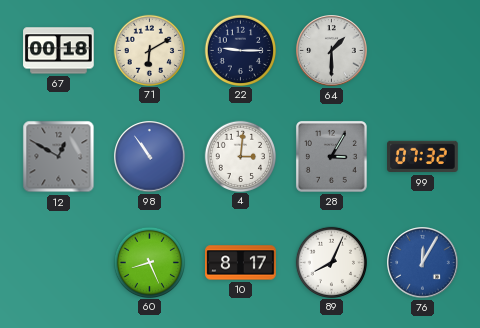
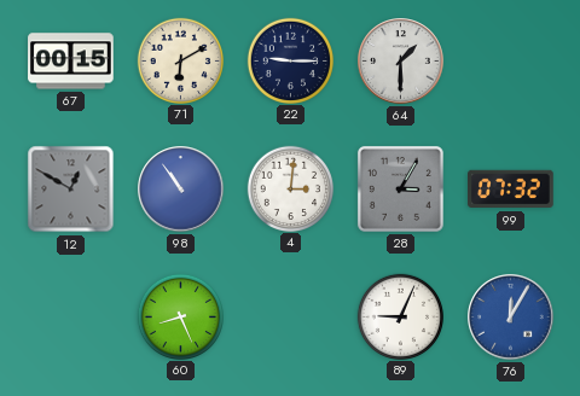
67: 00:18 -> 00:15 (71, 62)
10: 8:17 -> none (241, 263)
89: 8:04 -> 9:04 (400, 316)
